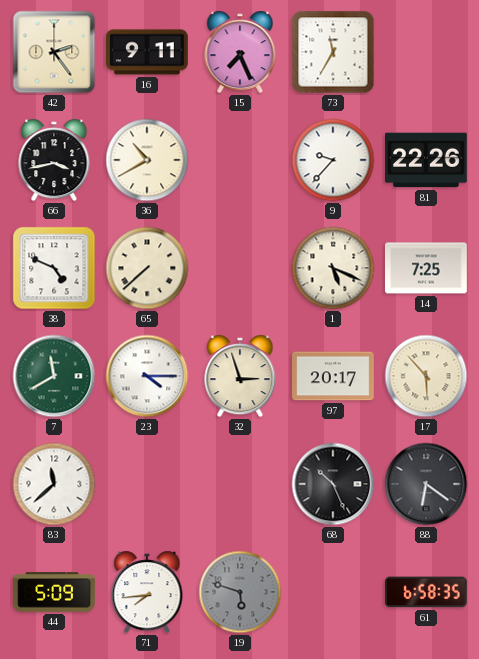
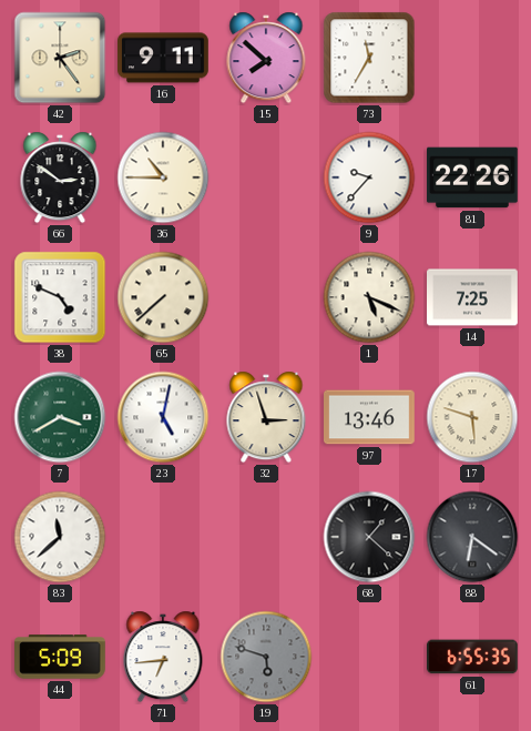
15: 7:26 -> 7:52 (266, 58)
66: 3:43 -> 2:51 (60, 177)
36: 10:40 -> 10:45 (163, 177)
7: 11:40 -> 3:40 (60, 417)
23: 4:15 -> 5:02 (163, 417)
97: 20:17 -> 13:46 (370, 417)
17: 5:53 -> 5:48 (472, 417)
68: 10:26 -> 1:22 (369, 537)
71: 7:44 -> 6:44 (163, 657)
61: 6:58 -> 6:55 (472, 657)
